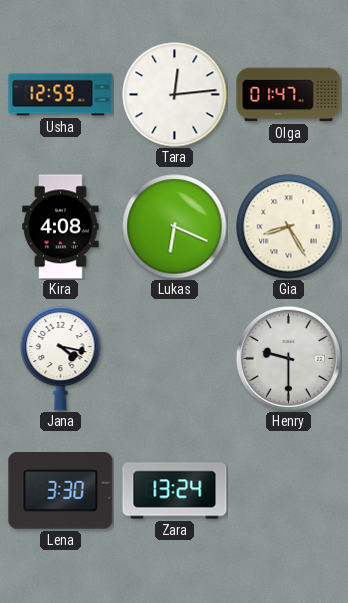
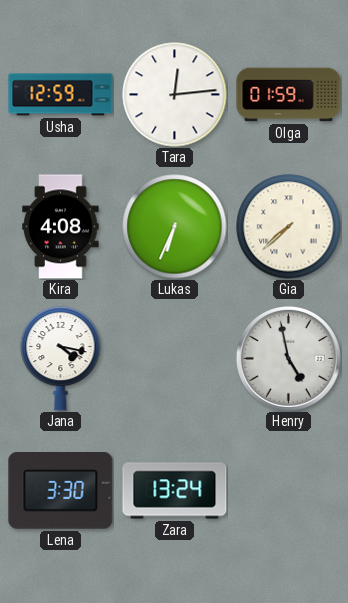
Olga: 01:47 -> 01:59 (289, 95)
Lukas: 6:19 -> 6:34 (175, 227)
Gia: 8:25 -> 7:38 (289, 227)
Henry: 9:30 -> 4:58 (288, 358)
